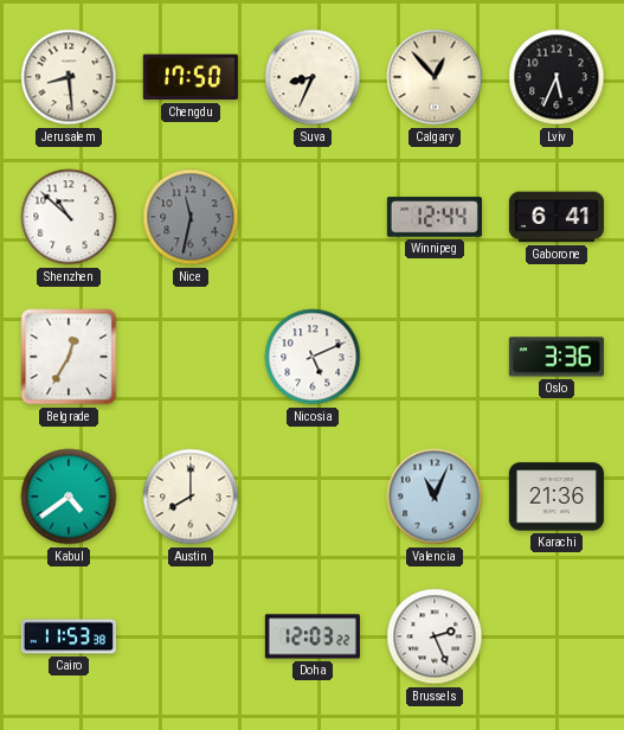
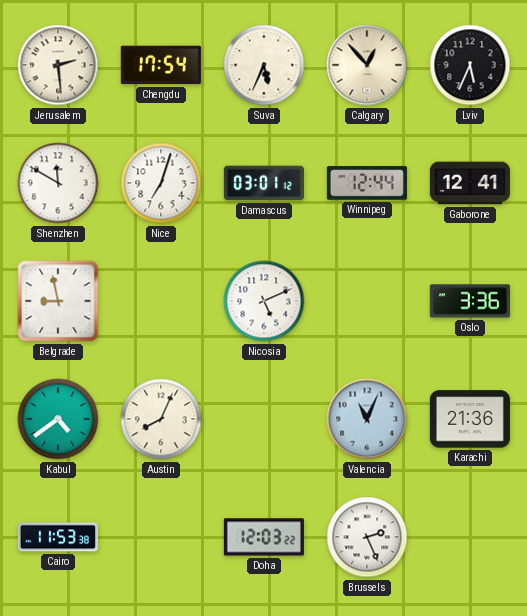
Jerusalem: 8:29 -> 2:29 (58, 65)
Chengdu: 17:50 -> 17:54 (161, 65)
Suva: 8:34 -> 5:34 (264, 65)
Shenzhen: 10:52 -> 11:50 (58, 183)
Nice: 11:32 -> 7:03 (161, 183)
Nice dial: grey -> white (161, 183)
Damascus: none -> 03:01 (264, 183)
Gaborone: 6:41 -> 12:41 (470, 183)
Belgrade: 12:35 -> 8:58 (58, 301)
Austin: 8:00 -> 8:04 (161, 419)
